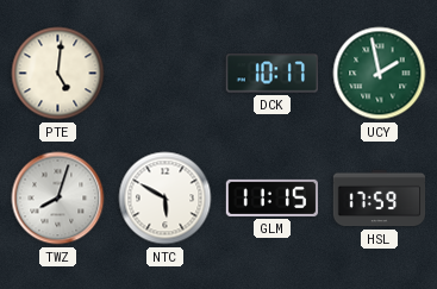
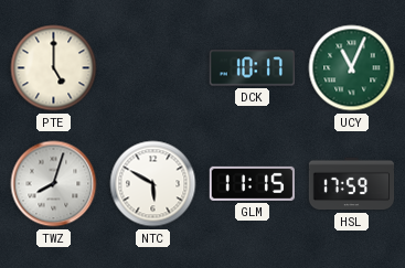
PTE: 5:01 -> 5:00 (54, 68)
UCY: 1:58 -> 11:04 (352, 68)
